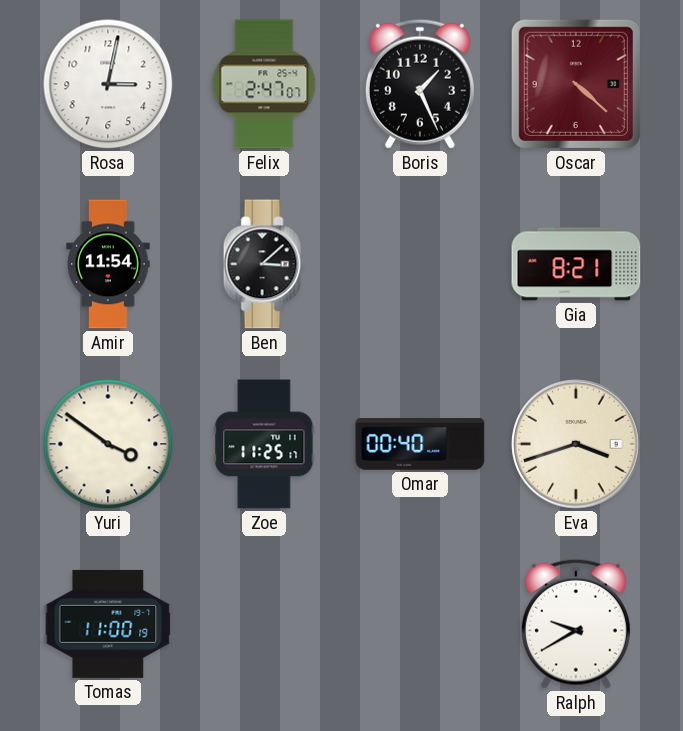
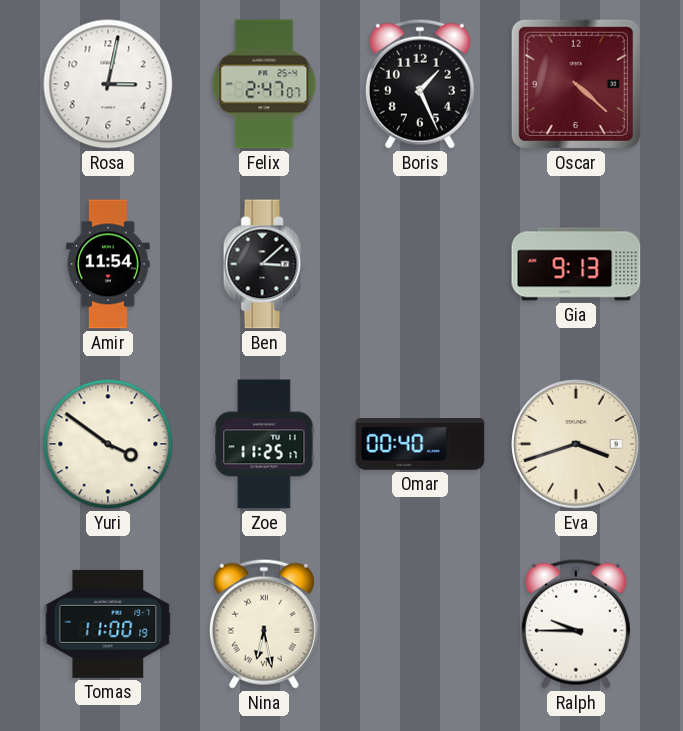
Gia: 8:21 -> 9:13 (576, 264)
Nina: none -> 6:28 (264, 624)
Ralph: 9:40 -> 9:45 (576, 624)
